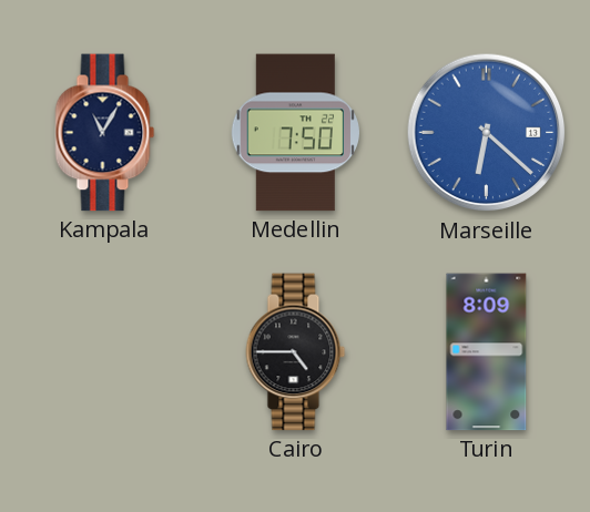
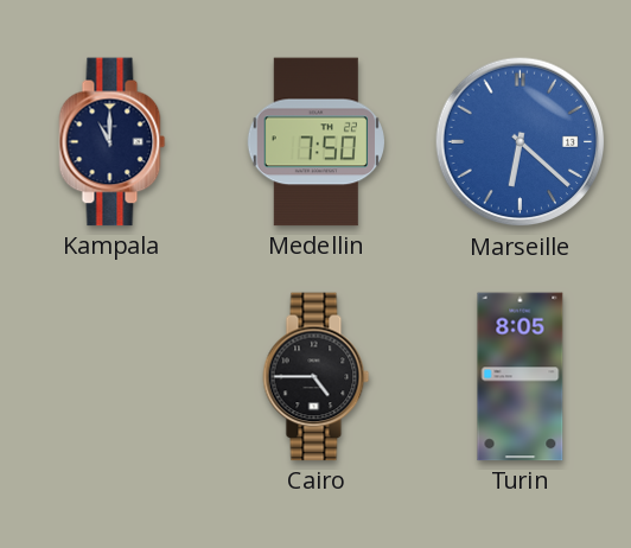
Kampala: 11:05 -> 11:00 (113, 142)
Turin: 8:09 -> 8:05 (521, 377)
